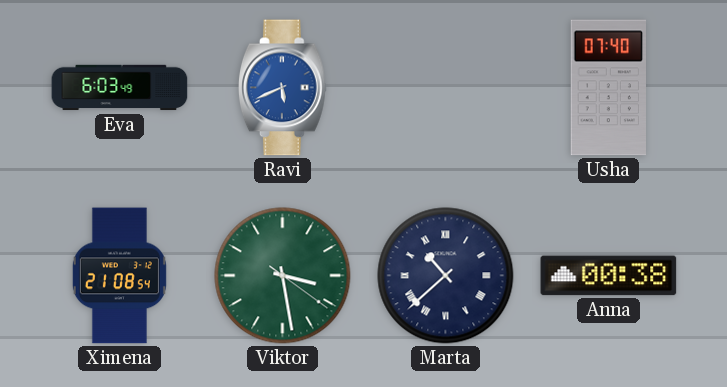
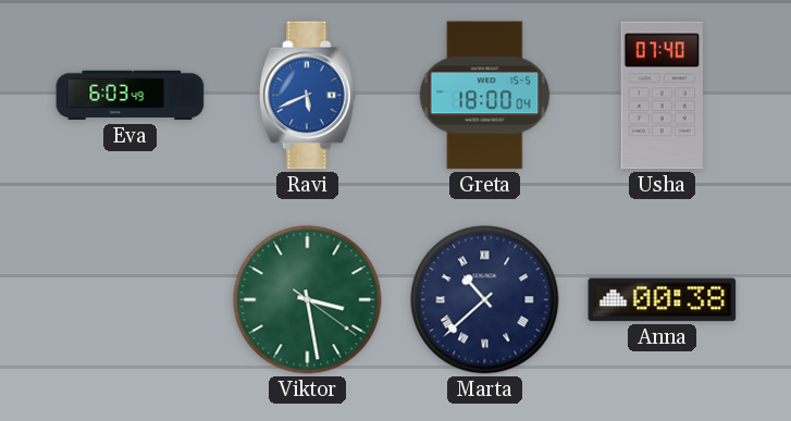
Greta: none -> 18:00 (485, 96)
Ximena: 21:08 -> none (119, 276)
